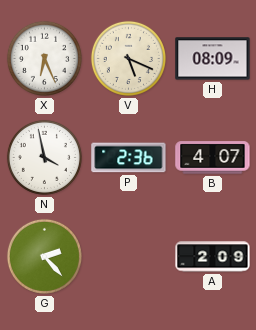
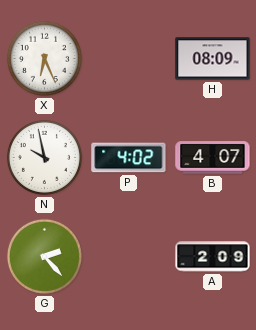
V: 5:19 -> none (128, 58)
N: 3:58 -> 9:58 (44, 157)
P: 2:36 -> 4:02 (129, 158)
